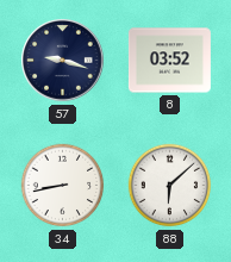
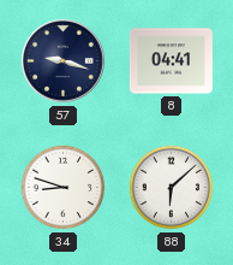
8: 03:52 -> 04:41 (171, 61)
34: 8:43 -> 8:48 (64, 188)
